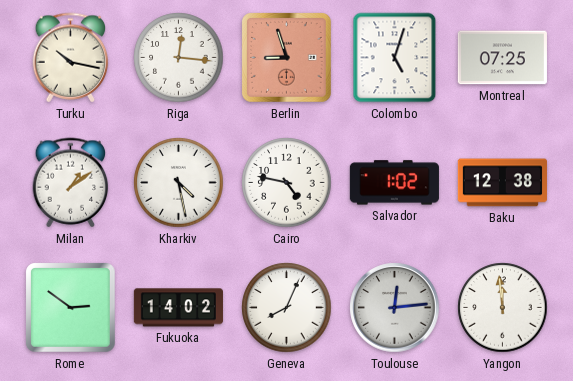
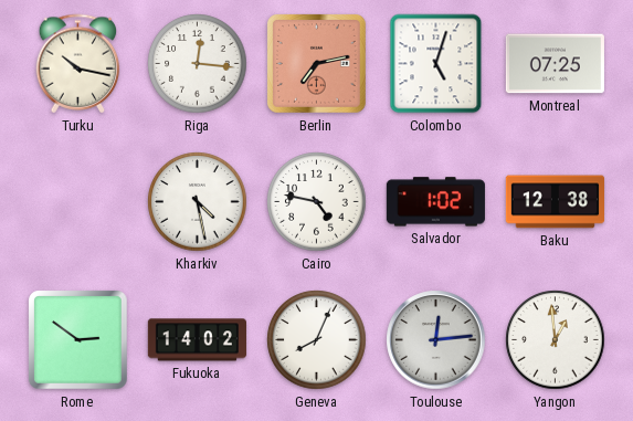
Berlin: 8:57 -> 7:13 (317, 64)
Milan: 1:09 -> none (71, 183)
Yangon: 11:59 -> 12:59 (556, 340)
